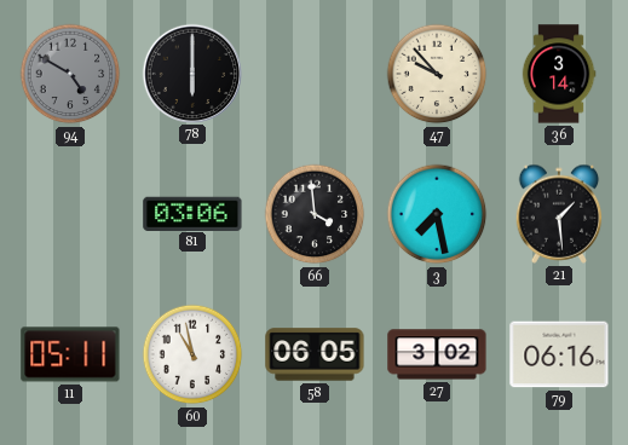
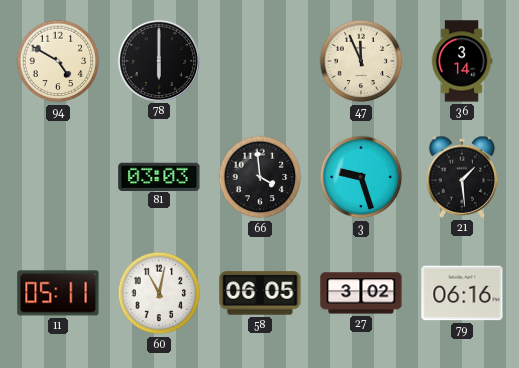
94 dial: grey -> cream (58, 61)
47: 9:53 -> 11:56 (361, 61)
81: 03:06 -> 03:03 (159, 176)
3: 7:28 -> 9:27 (361, 177)
60: 10:58 -> 11:02 (159, 293)
